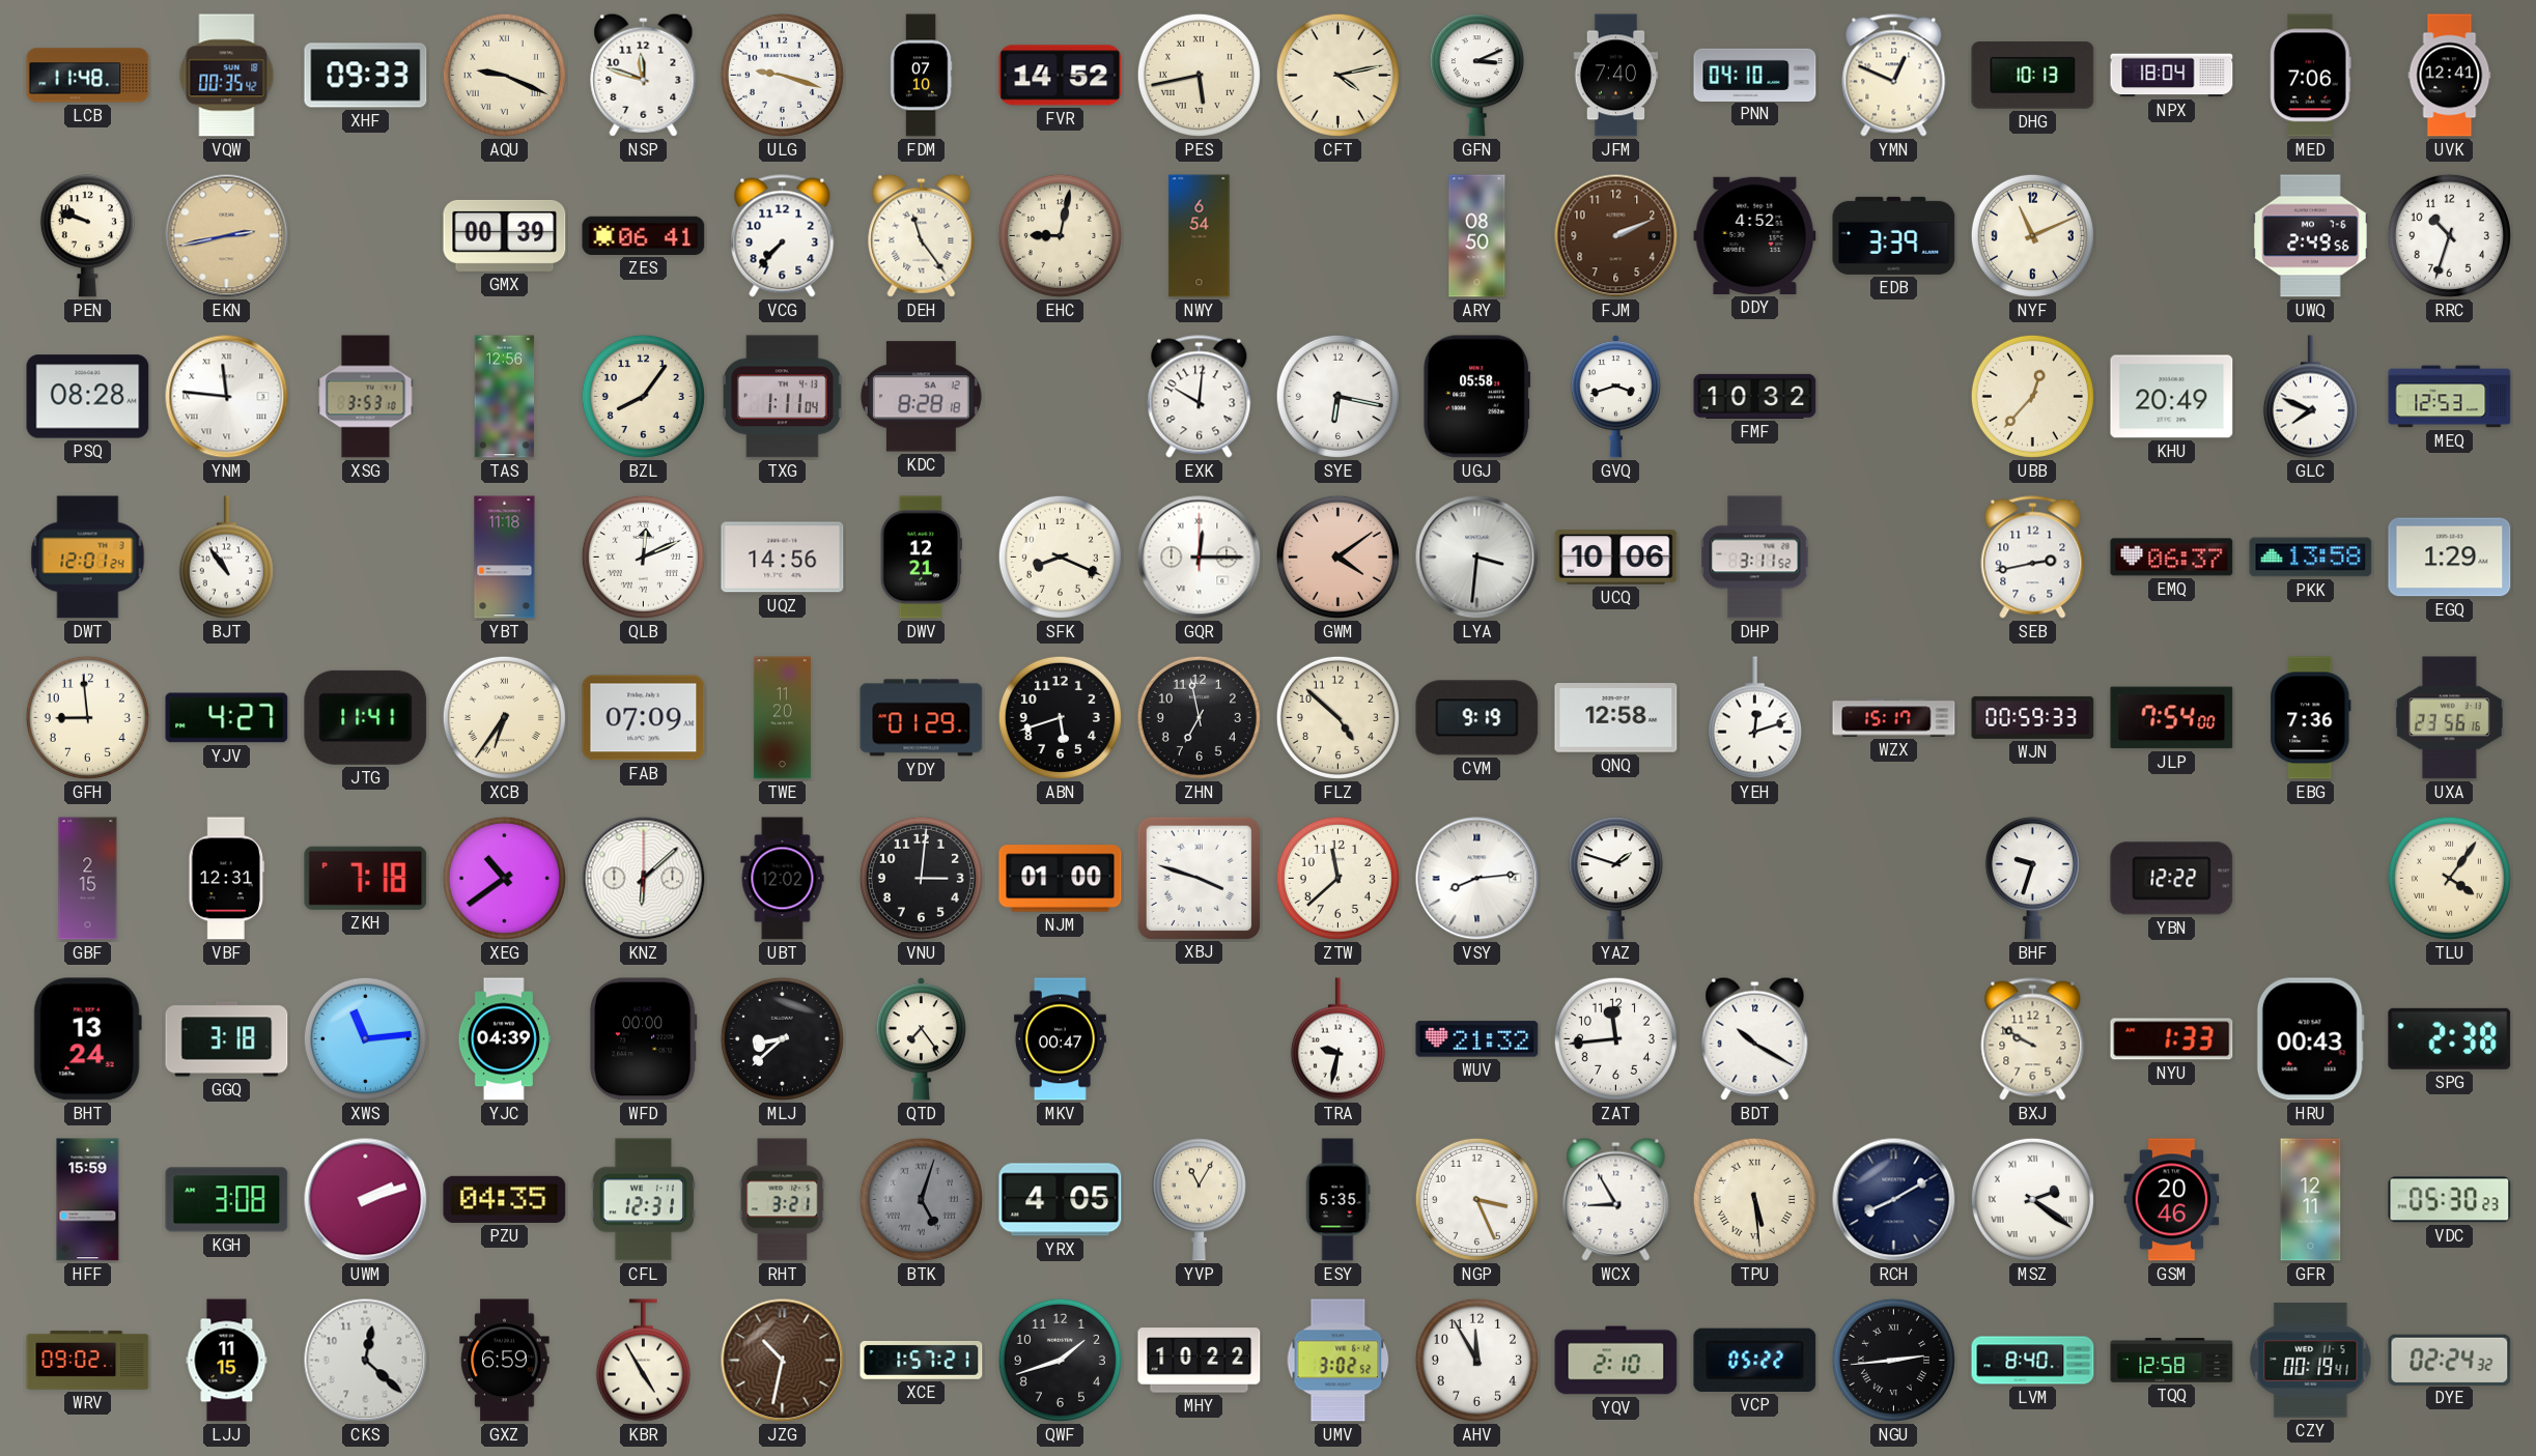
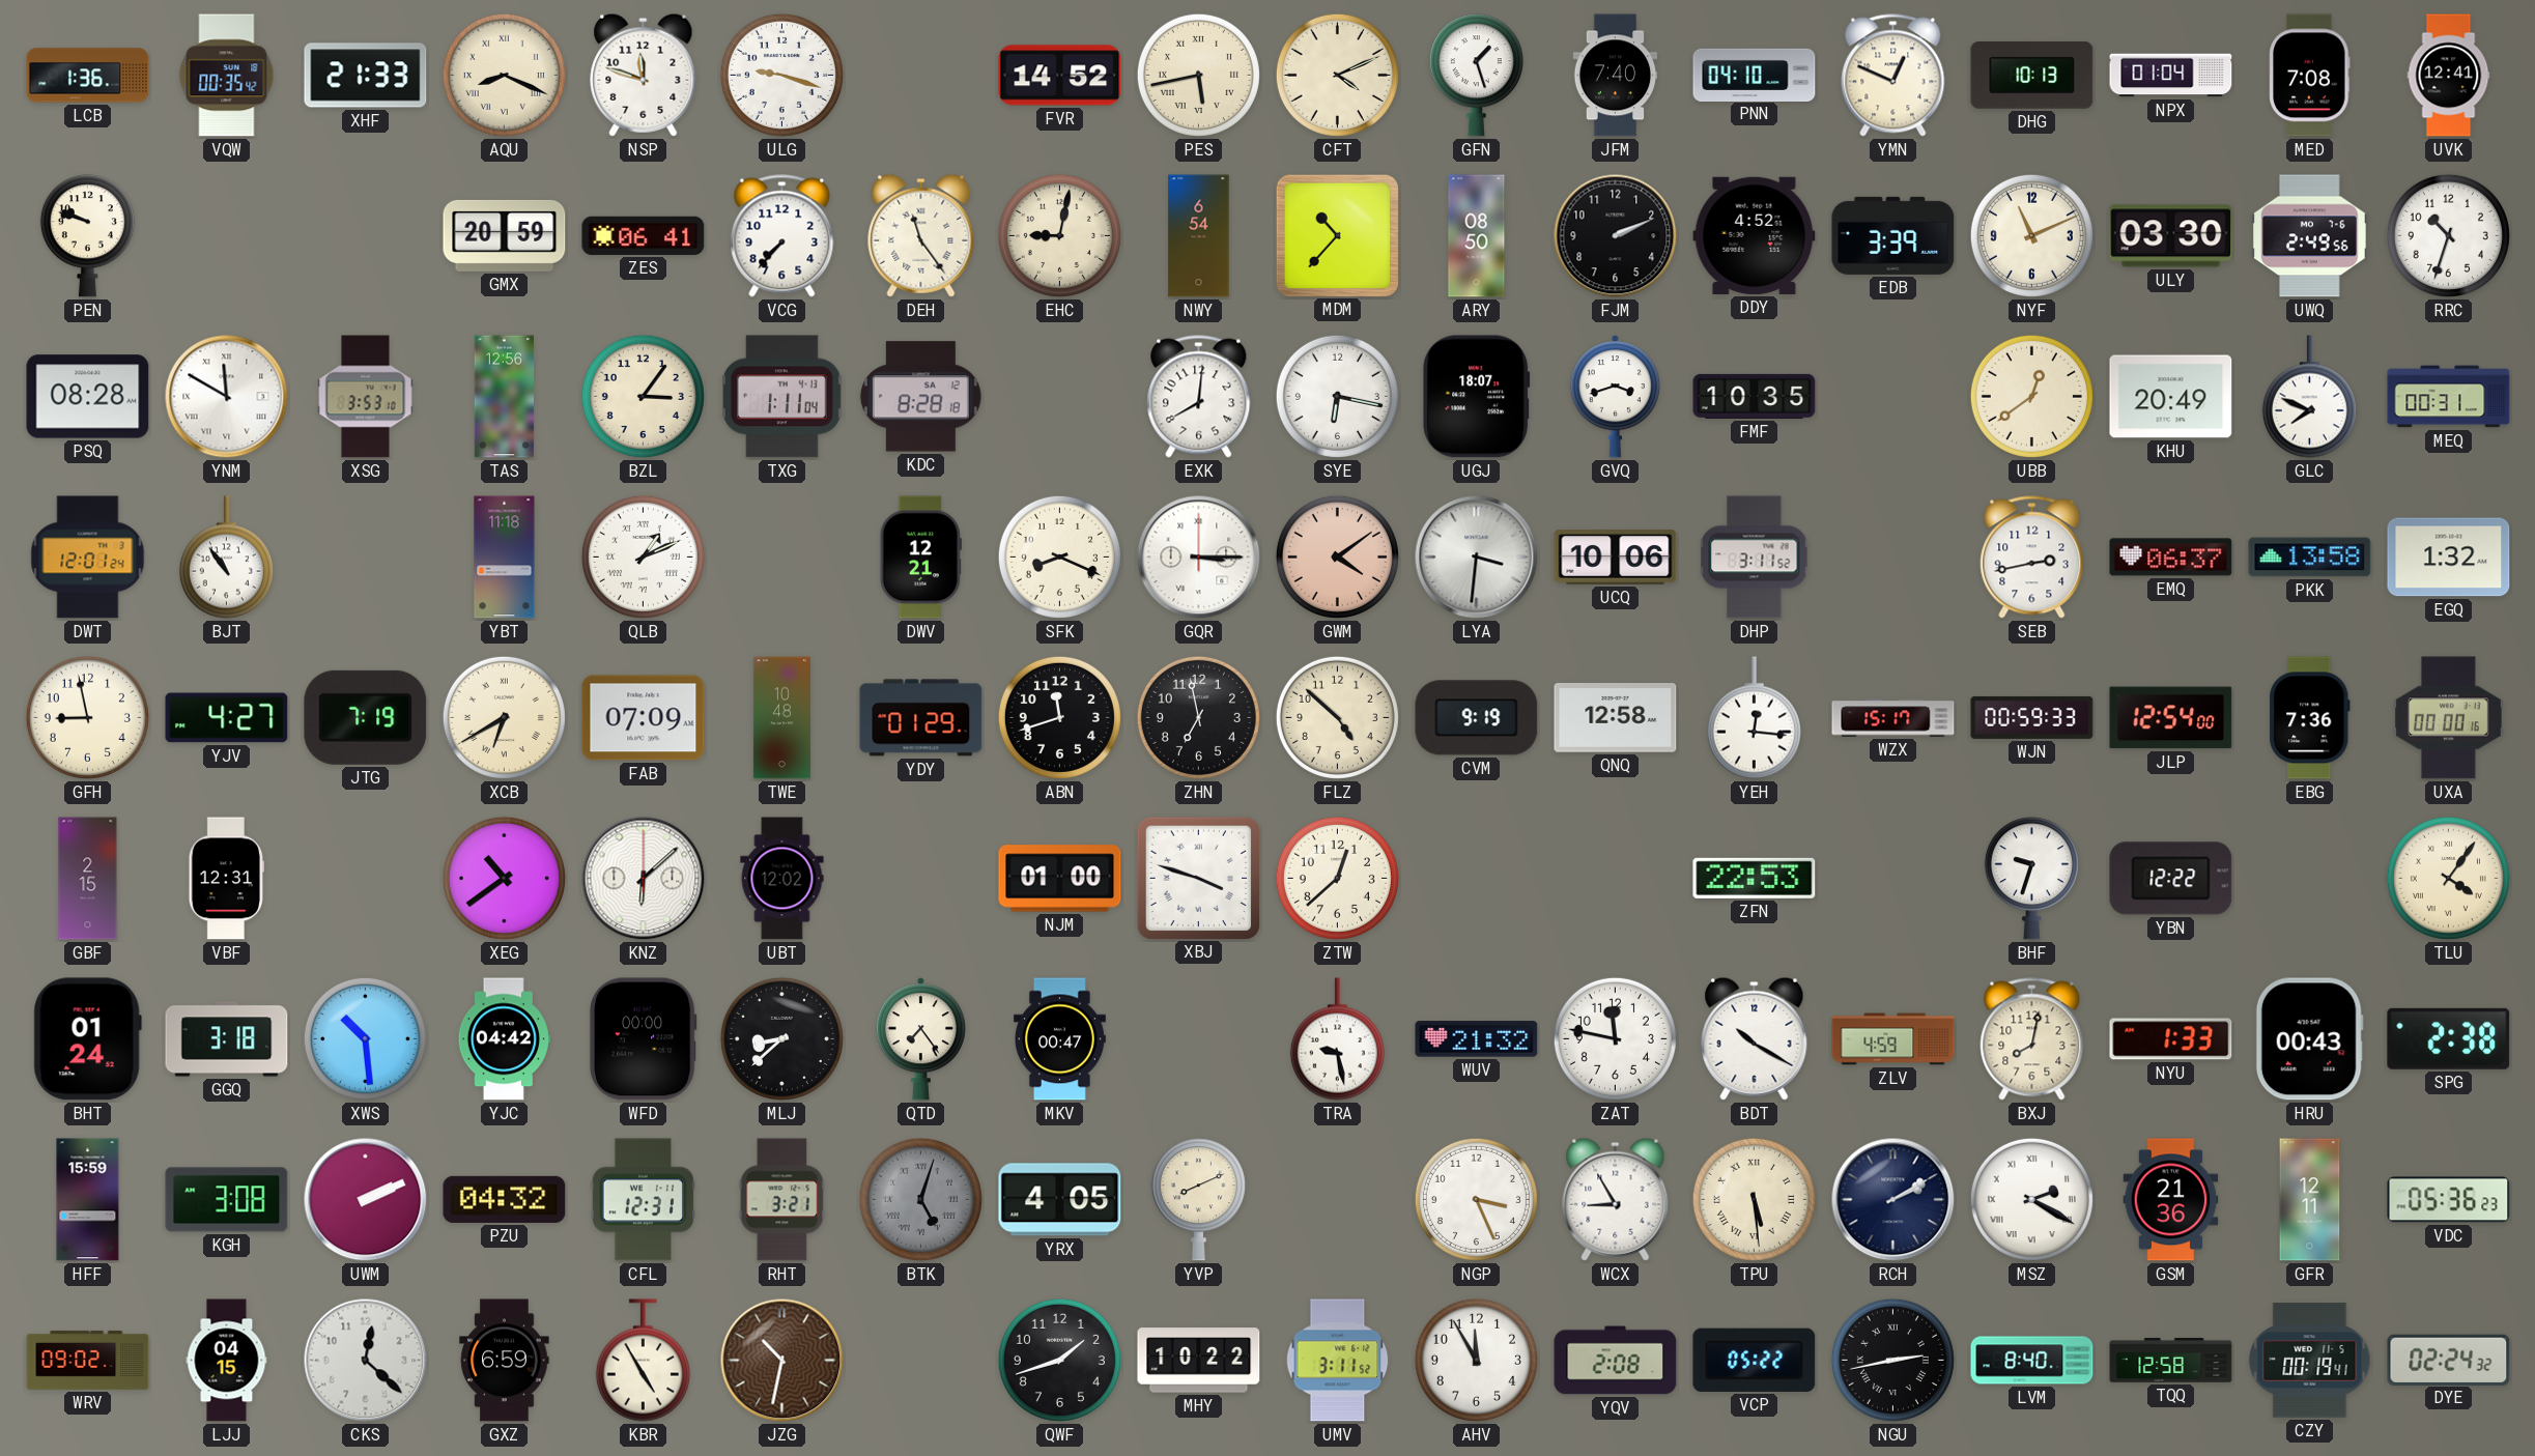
LCB: 11:48 -> 1:36 (88, 76)
XHF: 09:33 -> 21:33 (366, 76)
AQU: 9:19 -> 8:19 (504, 75)
FDM: 07:10 -> none (921, 76)
CFT: 4:13 -> 4:11 (1337, 75)
GFN: 3:11 -> 1:27 (1476, 76)
NPX: 18:04 -> 01:04 (2171, 76)
MED: 7:06 -> 7:08 (2310, 76)
EKN: 2:43 -> none (227, 236)
GMX: 00:39 -> 20:59 (505, 235)
MDM: none -> 10:37 (1337, 235)
FJM dial: brown -> black (1616, 236)
ULY: none -> 03:30 (2171, 236)
YNM: 11:46 -> 11:50 (227, 397)
BZL: 8:06 -> 3:06 (643, 396)
EXK: 10:01 -> 8:01 (1199, 397)
UGJ: 05:58 -> 18:07 (1477, 397)
FMF: 10:32 -> 10:35 (1755, 396)
UBB: 12:37 -> 12:39 (2031, 396)
MEQ: 12:53 -> 00:31 (2449, 397)
QLB: 12:11 -> 1:11 (643, 556)
UQZ: 14:56 -> none (783, 558)
GQR: 12:15 -> 3:15 (1199, 558)
EGQ: 1:29 -> 1:32 (2449, 558)
GFH: 8:59 -> 8:58 (87, 717)
JTG: 11:41 -> 7:19 (366, 717)
XCB: 6:36 -> 6:40 (504, 717)
TWE: 11:20 -> 10:48 (781, 718)
ABN: 5:42 -> 11:42 (1059, 717)
YEH: 12:12 -> 12:16 (1754, 718)
JLP: 7:54 -> 12:54 (2171, 718)
UXA: 23:56 -> 00:00 (2449, 718)
ZKH: 7:18 -> none (366, 878)
VNU: 3:01 -> none (921, 878)
ZTW: 11:38 -> 12:38 (1337, 878)
VSY: 8:14 -> none (1477, 879)
YAZ: 1:48 -> none (1615, 879)
ZFN: none -> 22:53 (1755, 878)
BHT: 13:24 -> 01:24 (87, 1039)
XWS: 11:14 -> 10:29 (365, 1038)
YJC: 04:39 -> 04:42 (504, 1039)
TRA: 9:32 -> 9:28 (1337, 1039)
ZAT: 11:44 -> 11:47 (1615, 1038)
ZLV: none -> 4:59 (1893, 1039)
BXJ: 9:50 -> 8:02 (2032, 1039)
UWM: 2:12 -> 2:11 (366, 1200)
PZU: 04:35 -> 04:32 (505, 1199)
YVP: 11:05 -> 8:11 (1198, 1200)
ESY: 5:35 -> none (1337, 1200)
RCH: 8:10 -> 2:10 (1893, 1200)
MSZ: 2:21 -> 2:20 (2031, 1199)
GSM: 20:46 -> 21:36 (2171, 1200)
VDC: 05:30 -> 05:36 (2449, 1200)
LJJ: 11:15 -> 04:15 (227, 1361)
XCE: 1:57 -> none (922, 1360)
UMV: 3:02 -> 3:11 (1338, 1361)
YQV: 2:10 -> 2:08 (1616, 1361)
NGU: 2:44 -> 2:43 (1892, 1360)
